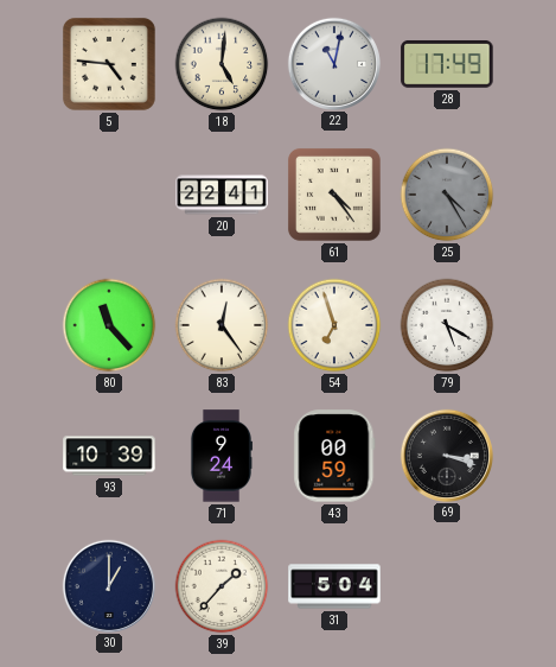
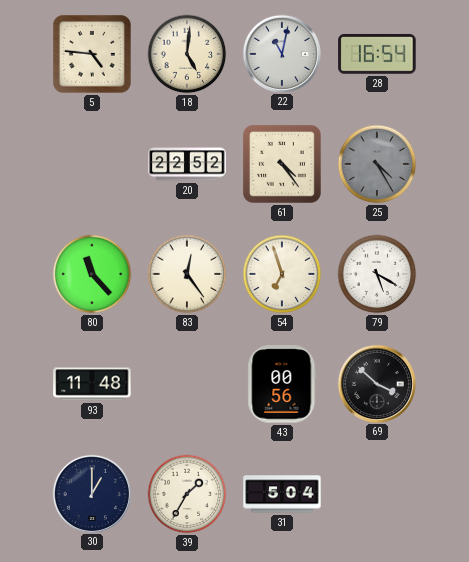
28: 17:49 -> 16:54 (377, 54)
20: 22:41 -> 22:52 (187, 164)
93: 10:39 -> 11:48 (92, 384)
71: 9:24 -> none (221, 456)
43: 00:59 -> 00:56 (282, 384)
69: 3:18 -> 3:52 (376, 383)
39: 1:37 -> 1:35 (187, 494)
